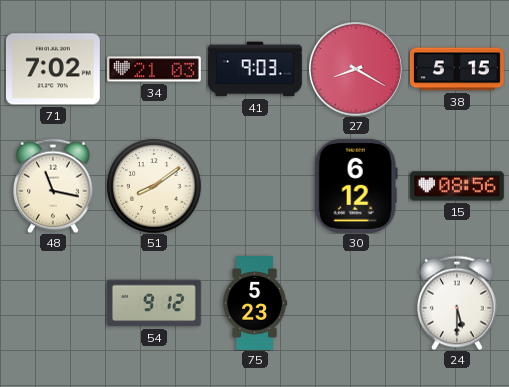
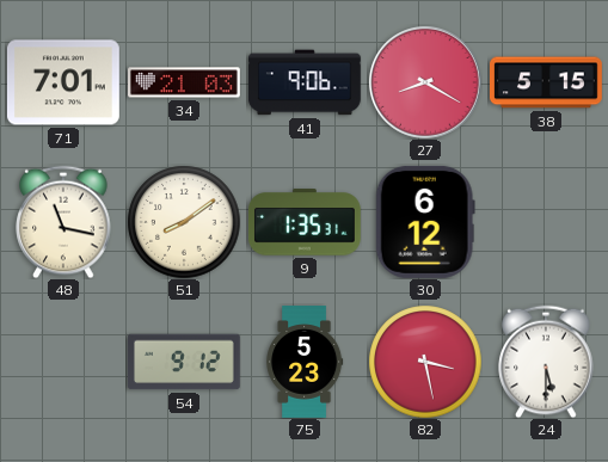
71: 7:02 -> 7:01 (63, 82)
41: 9:03 -> 9:06 (305, 82)
9: none -> 1:35 (305, 222)
15: 08:56 -> none (457, 186)
82: none -> 3:28 (425, 362)
